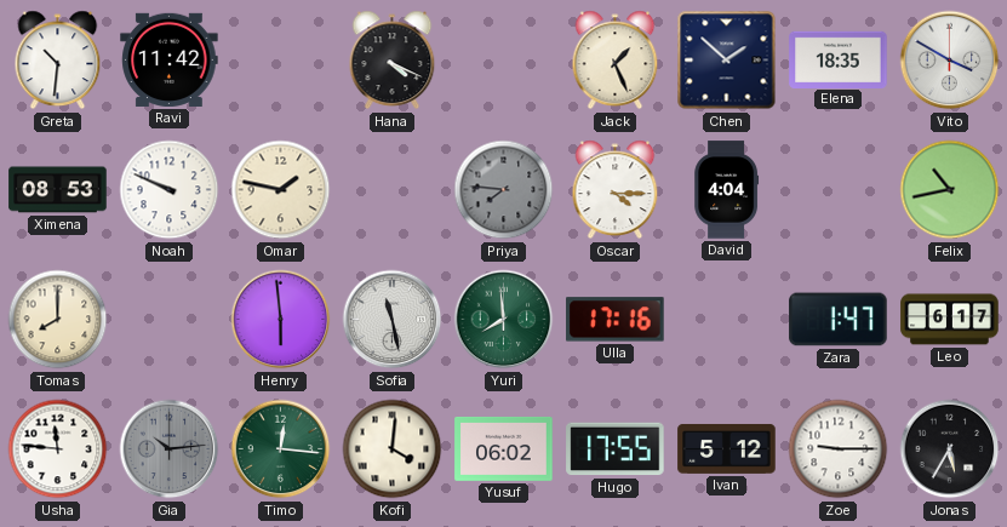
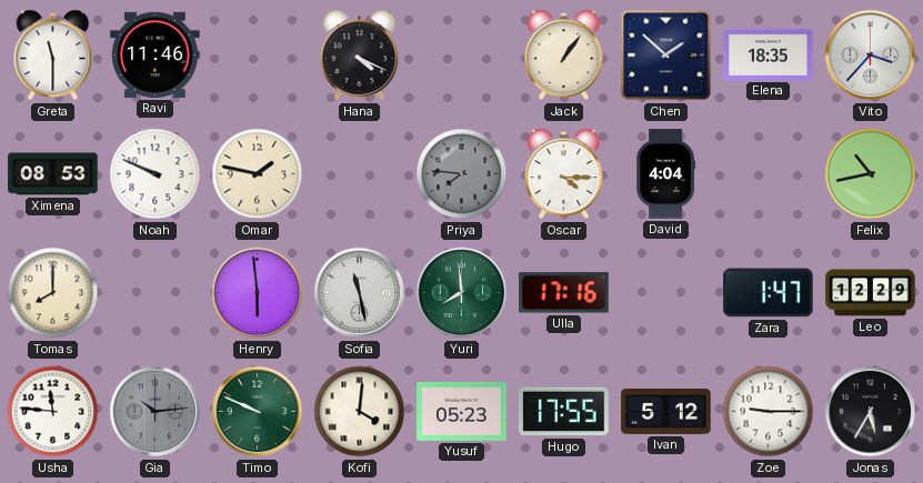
Greta: 10:31 -> 11:30 (53, 56)
Ravi: 11:42 -> 11:46 (155, 54)
Jack: 1:26 -> 1:06 (564, 56)
Vito: 3:50 -> 3:37 (871, 56)
Leo: 6:17 -> 12:29 (871, 293)
Timo: 12:16 -> 9:49 (258, 412)
Yusuf: 06:02 -> 05:23 (462, 412)
